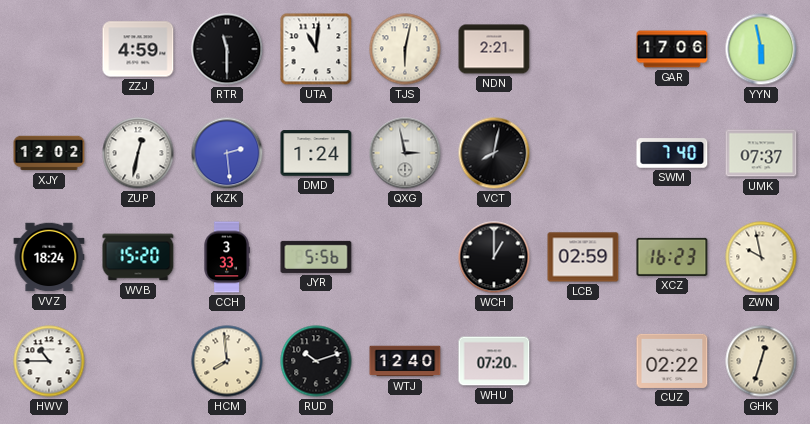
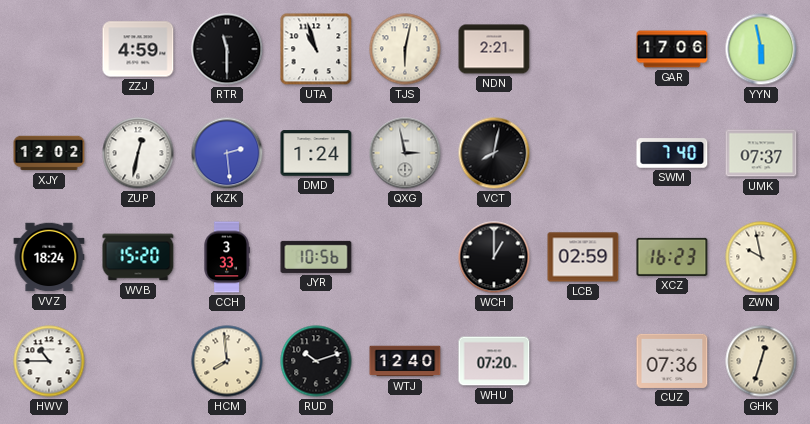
UTA: 11:01 -> 10:57 (316, 49)
JYR: 5:56 -> 10:56 (316, 257)
CUZ: 02:22 -> 07:36 (672, 361)
